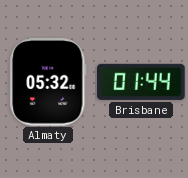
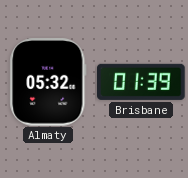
Brisbane: 01:44 -> 01:39 (142, 82)
